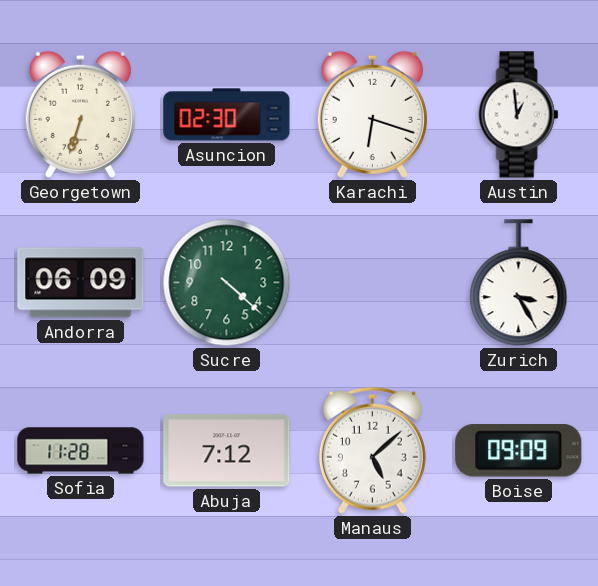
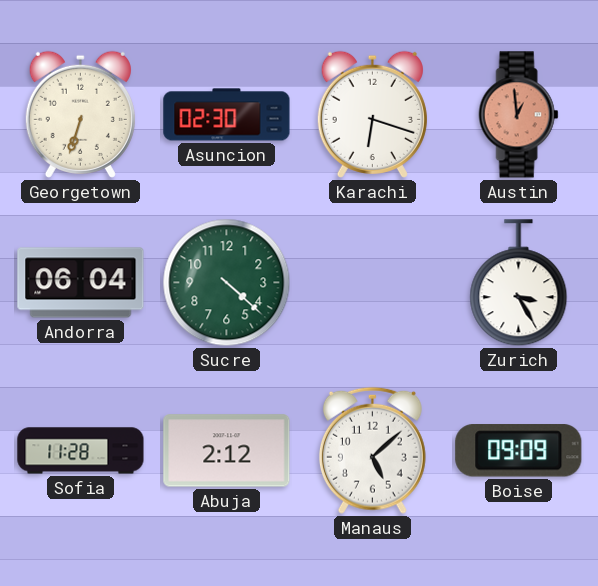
Austin dial: white -> salmon (519, 115)
Andorra: 06:09 -> 06:04 (81, 283)
Abuja: 7:12 -> 2:12 (227, 451)
